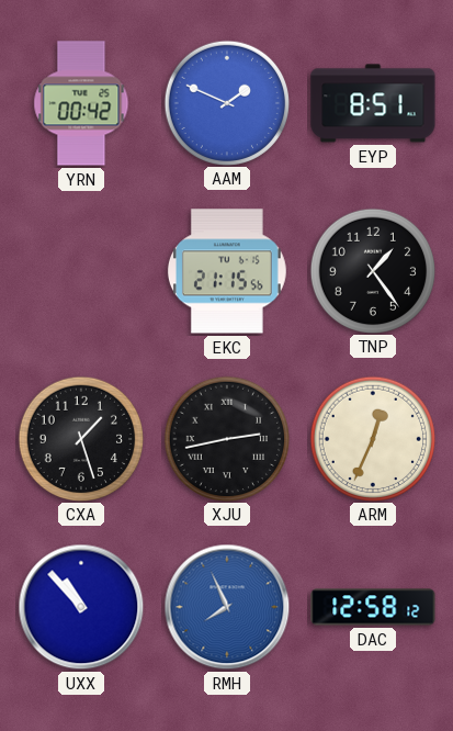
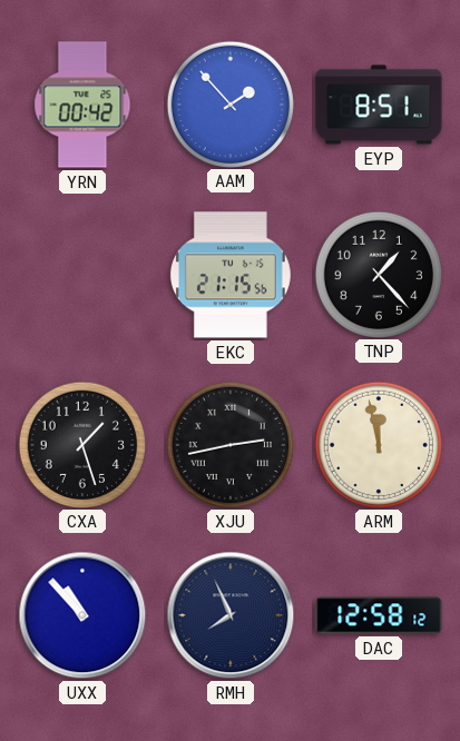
AAM: 1:49 -> 1:53 (229, 103)
TNP: 1:24 -> 1:23 (378, 274)
ARM: 12:34 -> 11:58 (378, 444)
RMH dial: blue -> navy (231, 615)
